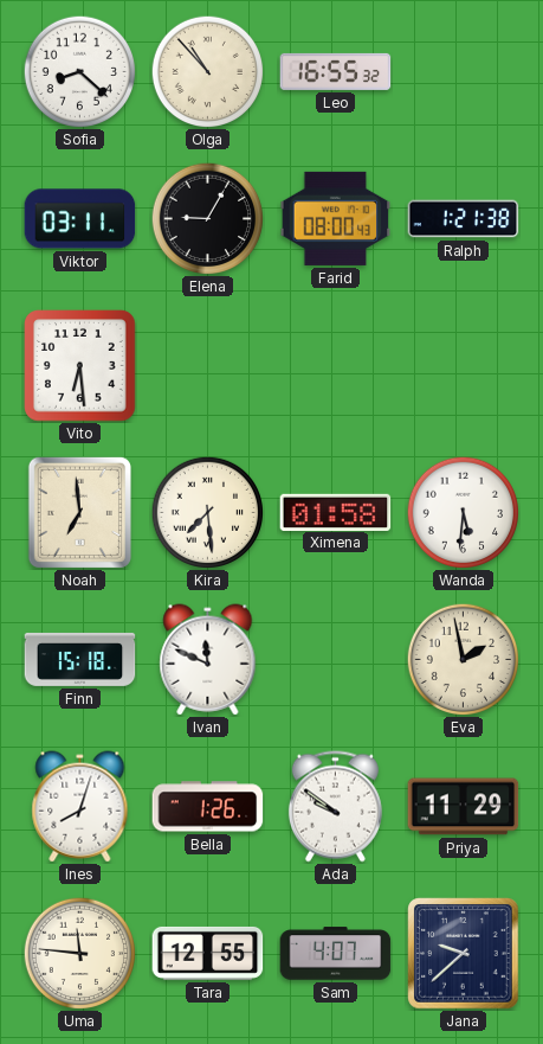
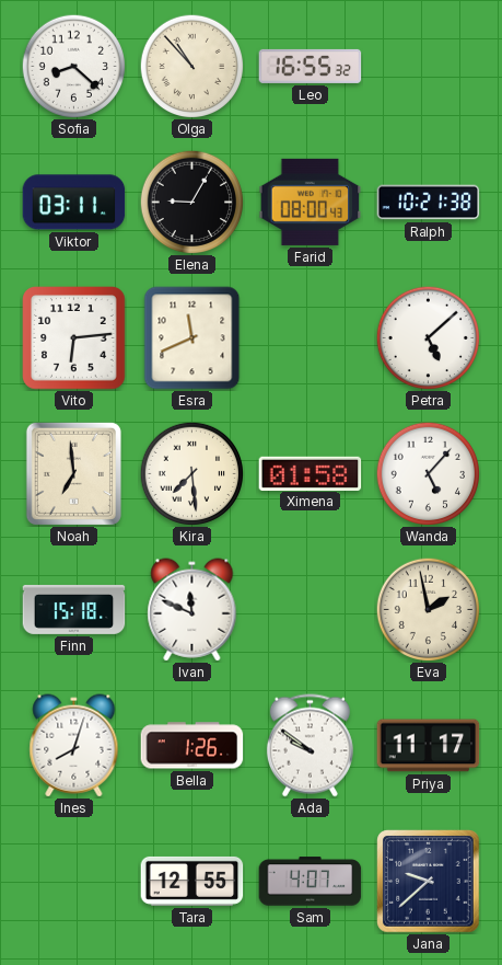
Ralph: 1:21 -> 10:21 (429, 203)
Vito: 6:29 -> 6:14 (74, 338)
Esra: none -> 11:41 (192, 338)
Petra: none -> 5:08 (428, 337)
Wanda: 5:31 -> 5:07 (428, 473)
Priya: 11:29 -> 11:17 (429, 746)
Uma: 11:46 -> none (79, 953)
